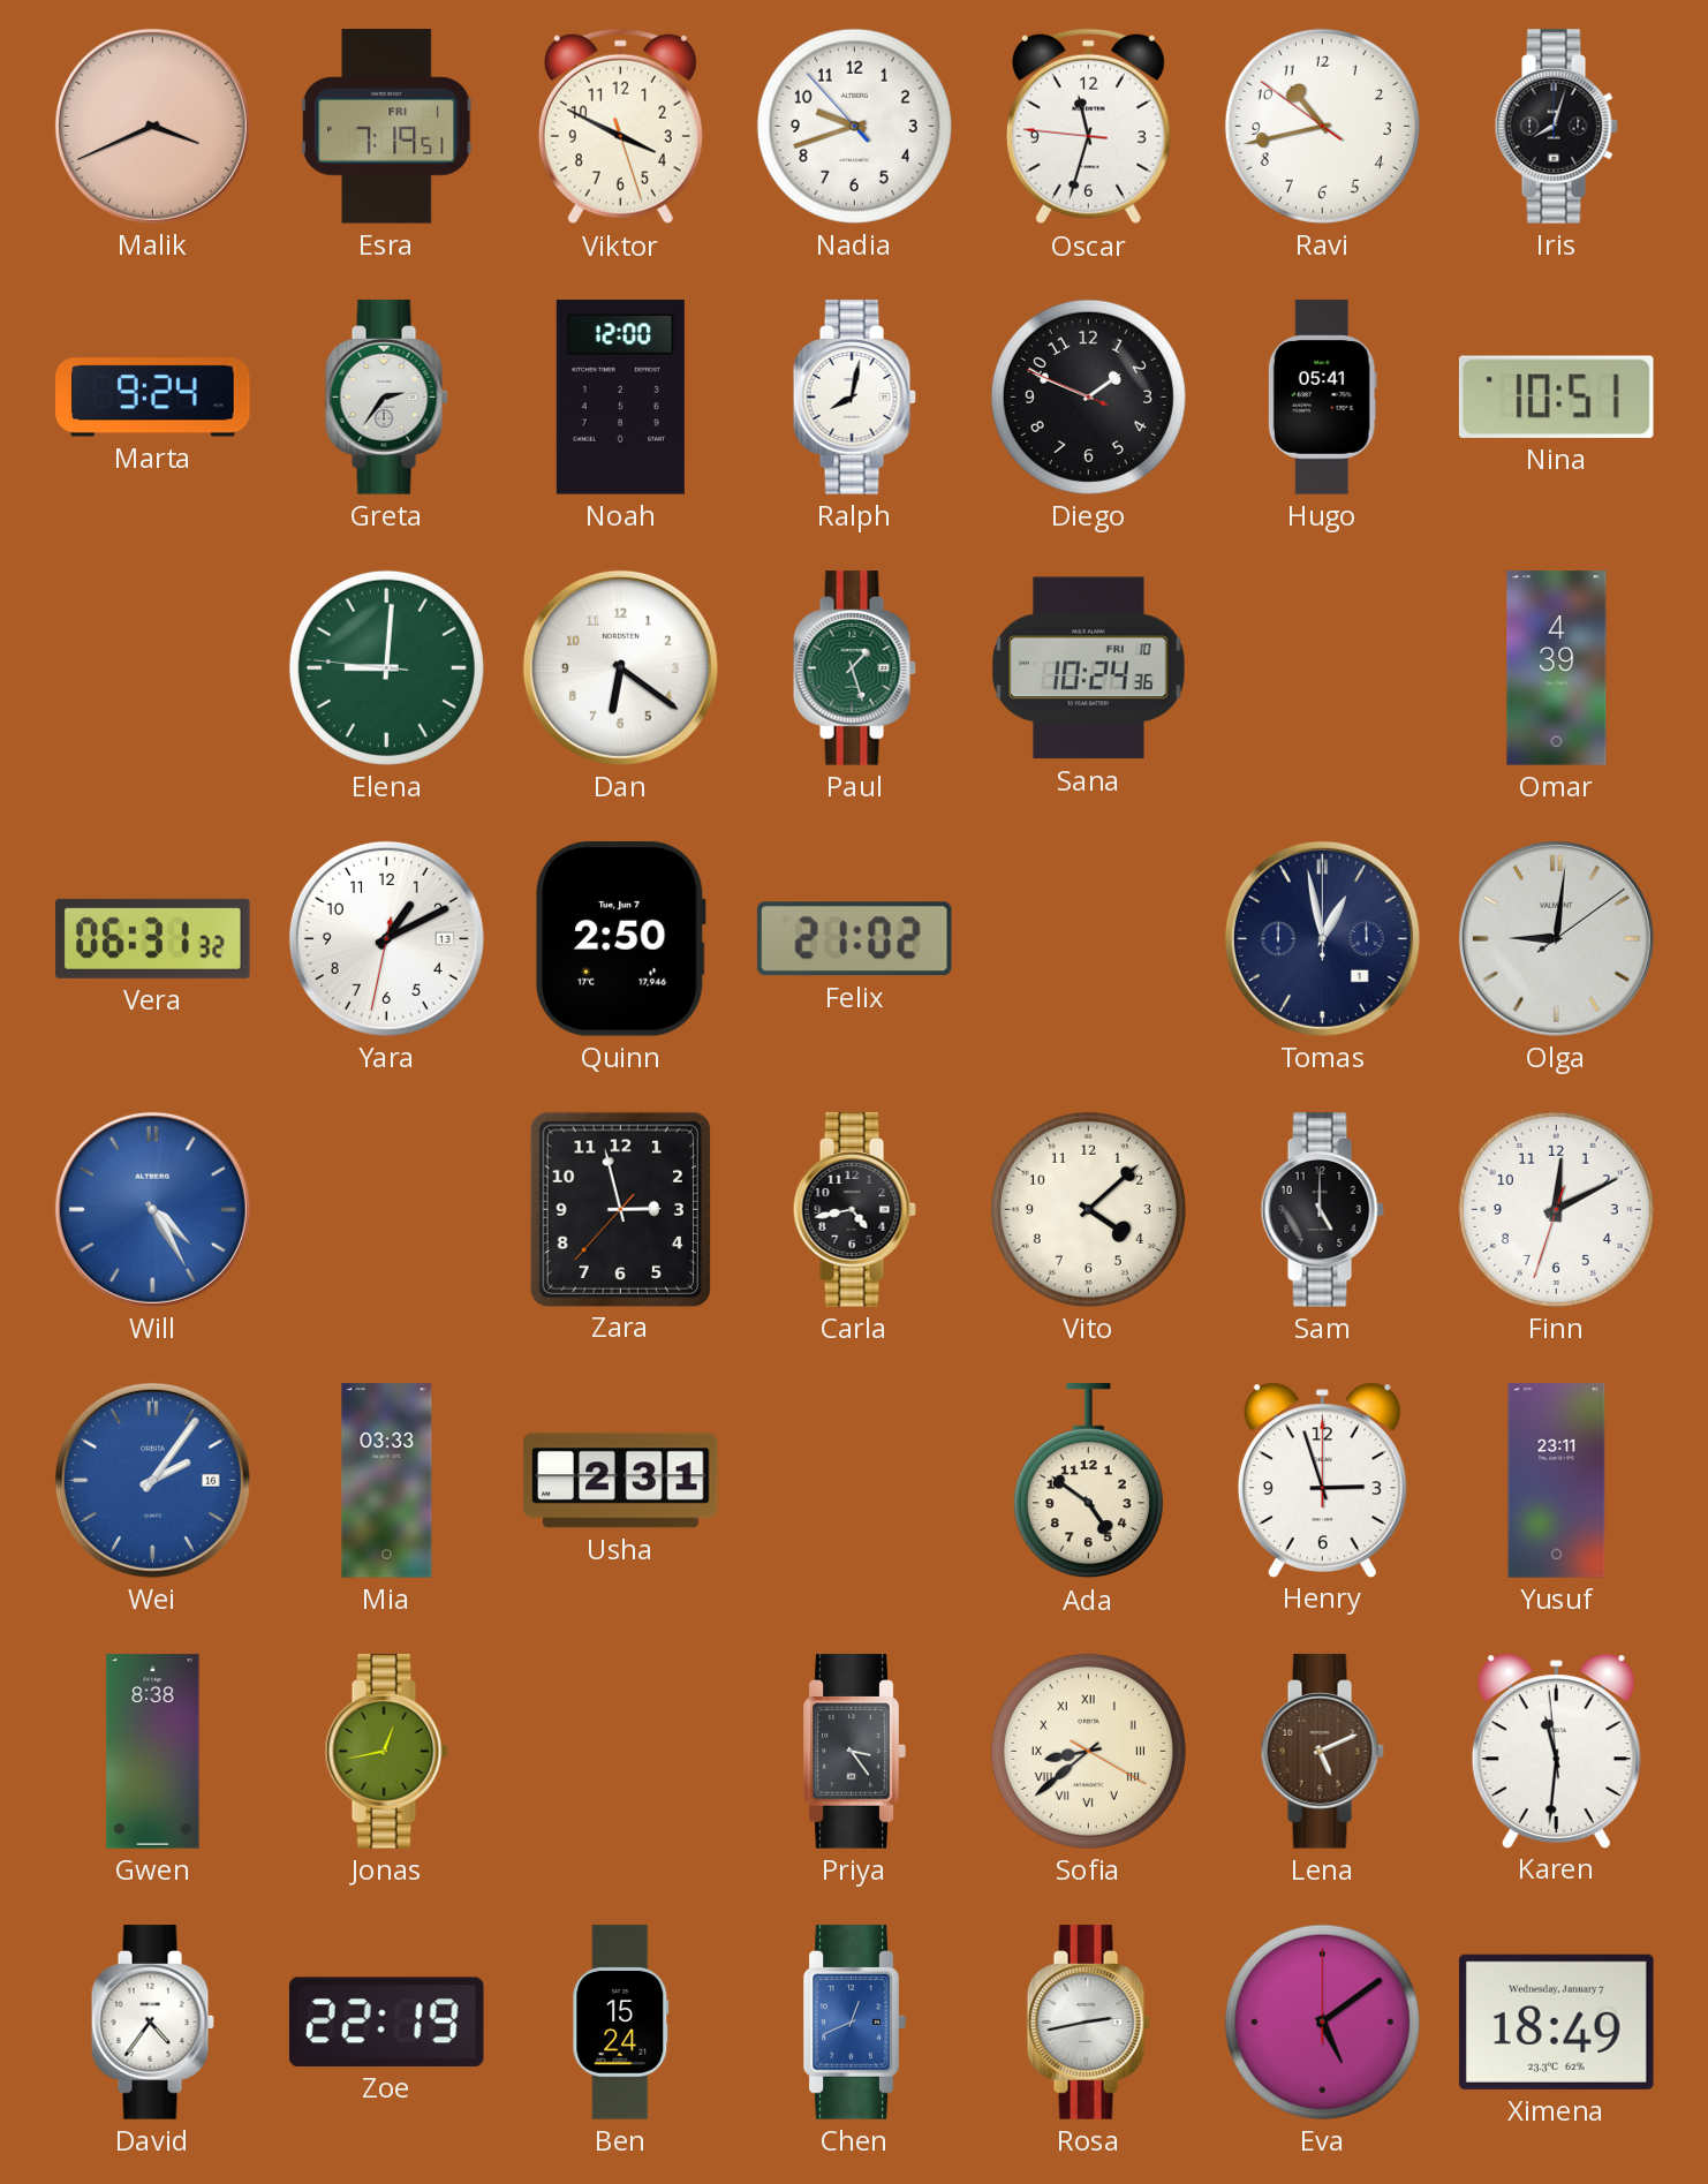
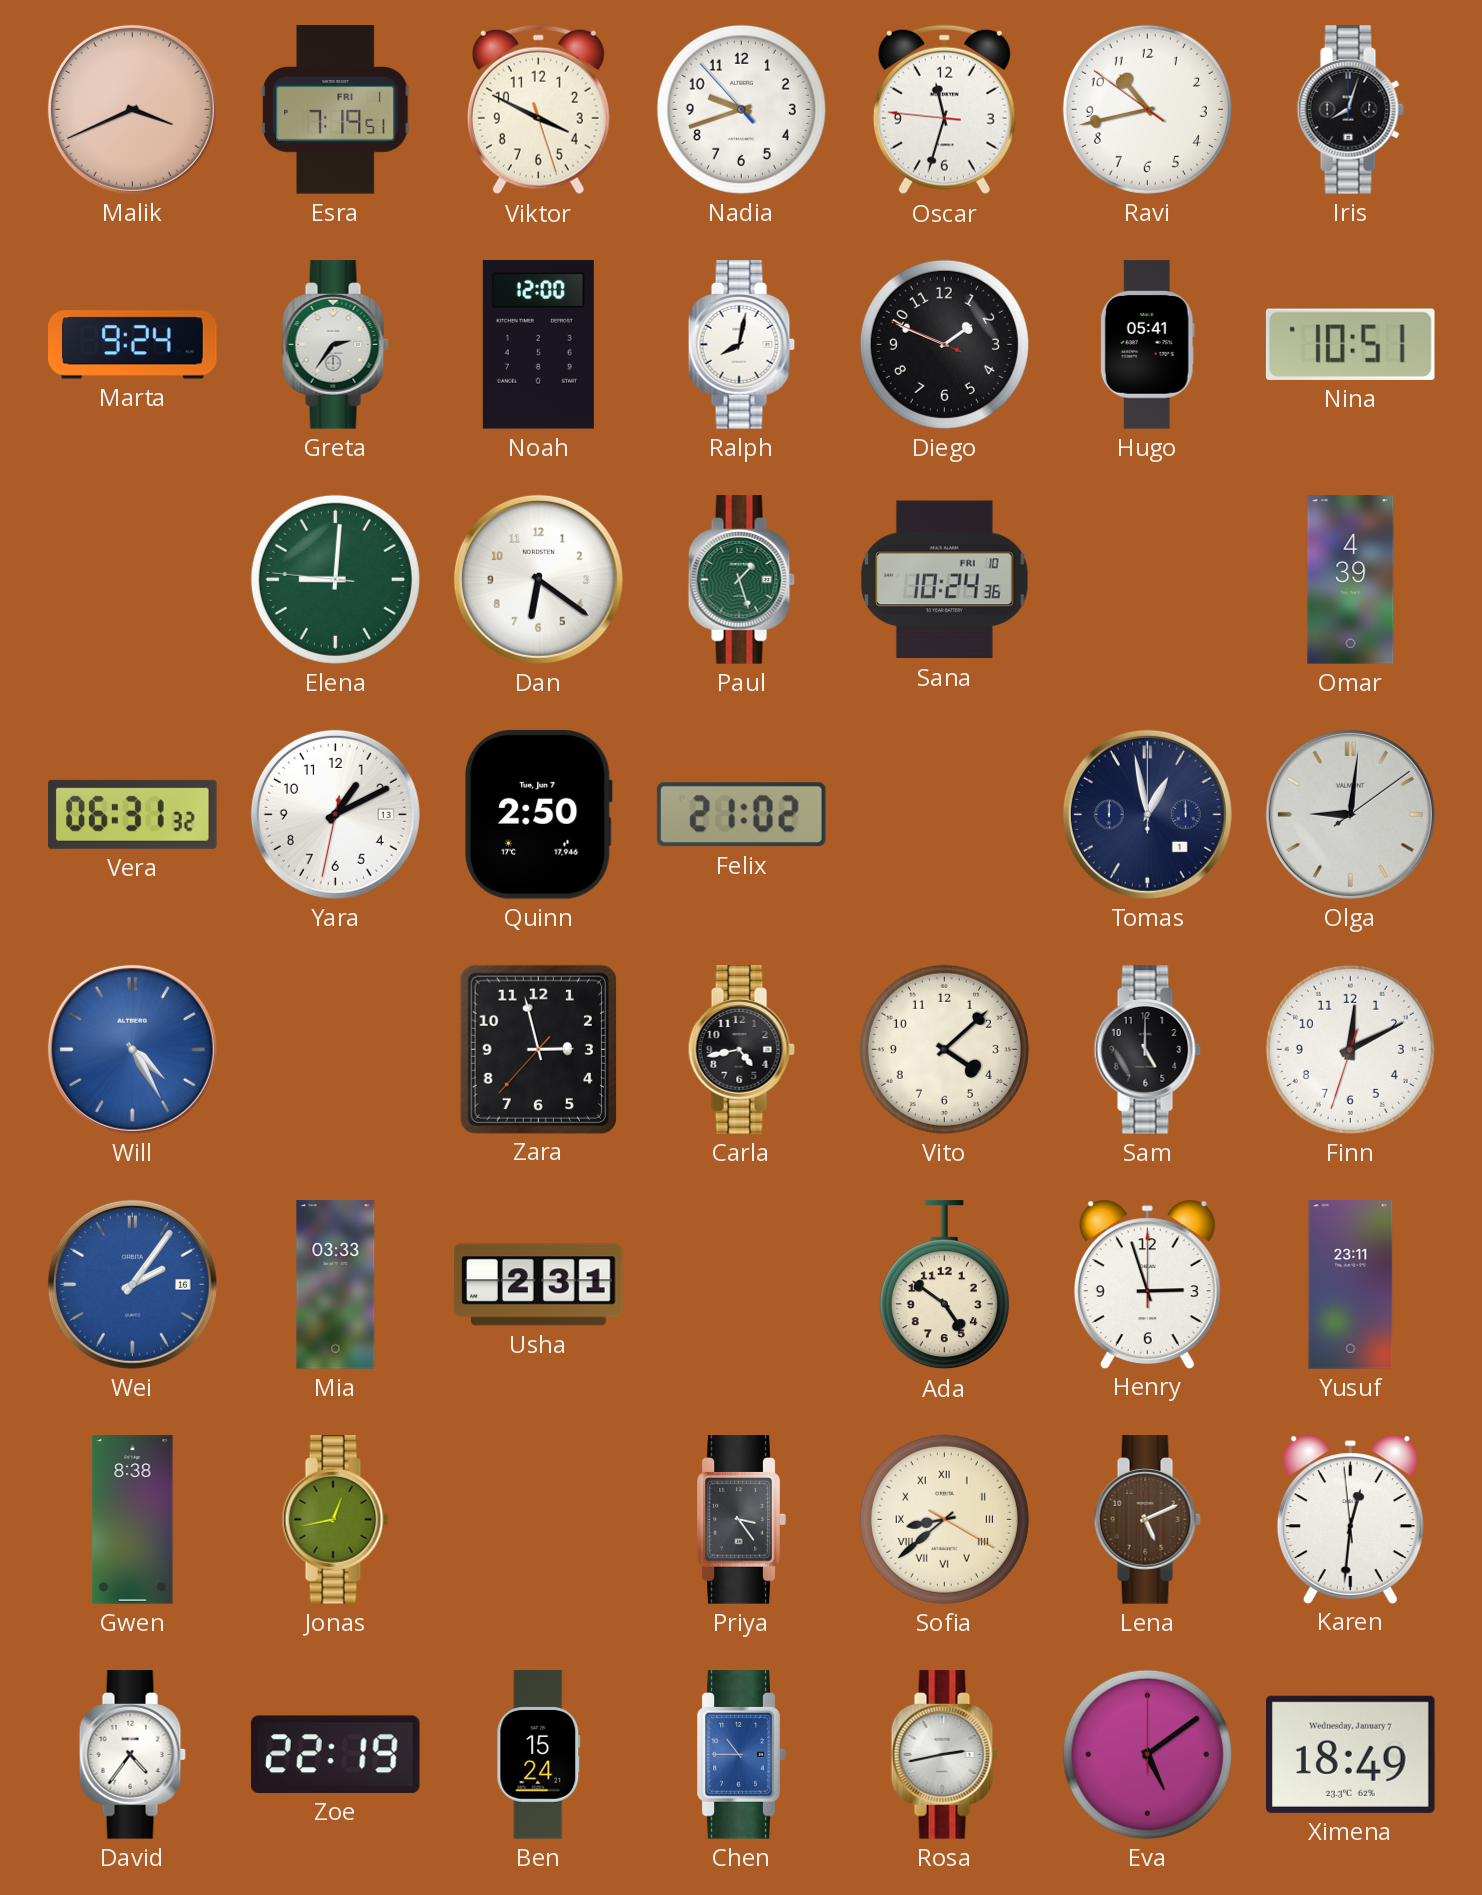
Karen: 11:30 -> 12:30 (1350, 1519)
Chen: 12:41 -> 10:45 (741, 1755)
